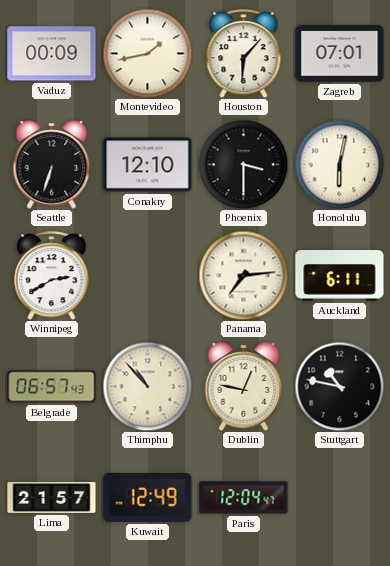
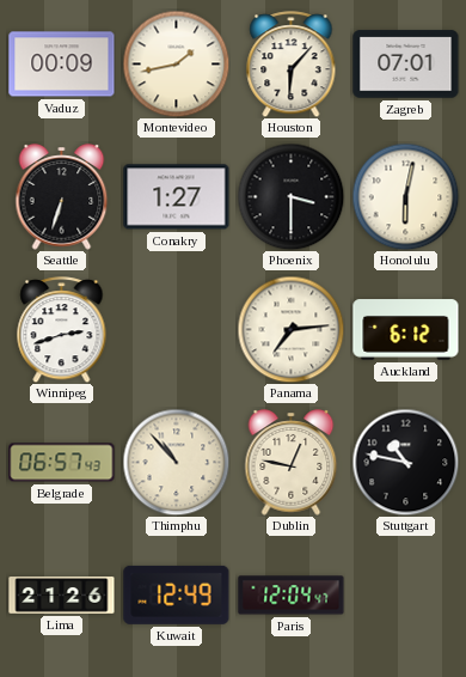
Conakry: 12:10 -> 1:27 (177, 197)
Winnipeg: 2:40 -> 2:42 (62, 330)
Auckland: 6:11 -> 6:12 (406, 330)
Lima: 21:57 -> 21:26 (62, 596)
